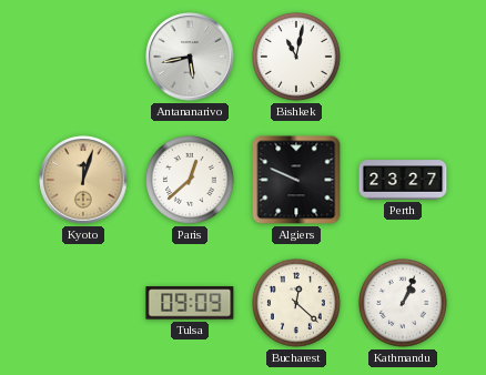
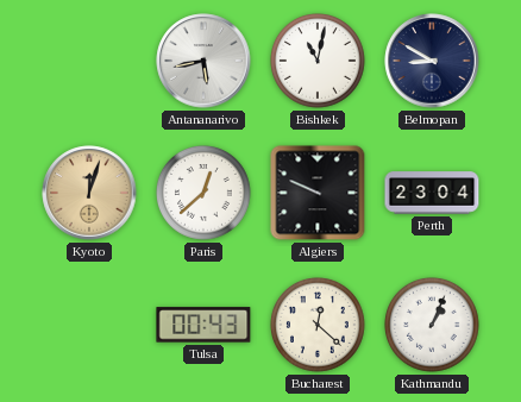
Belmopan: none -> 8:50 (432, 61)
Perth: 23:27 -> 23:04 (432, 193)
Tulsa: 09:09 -> 00:43 (203, 325)
